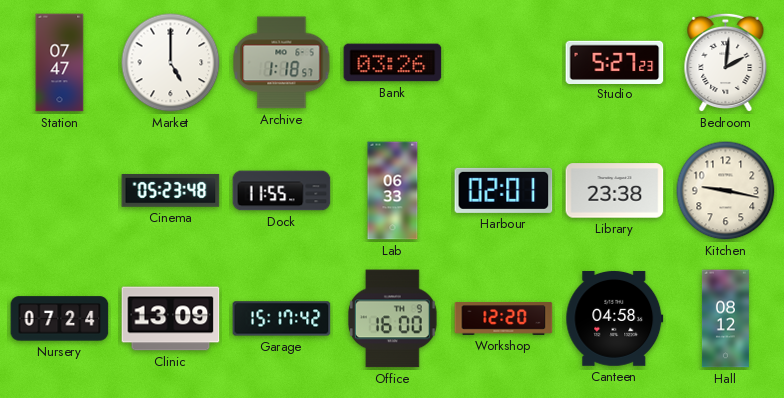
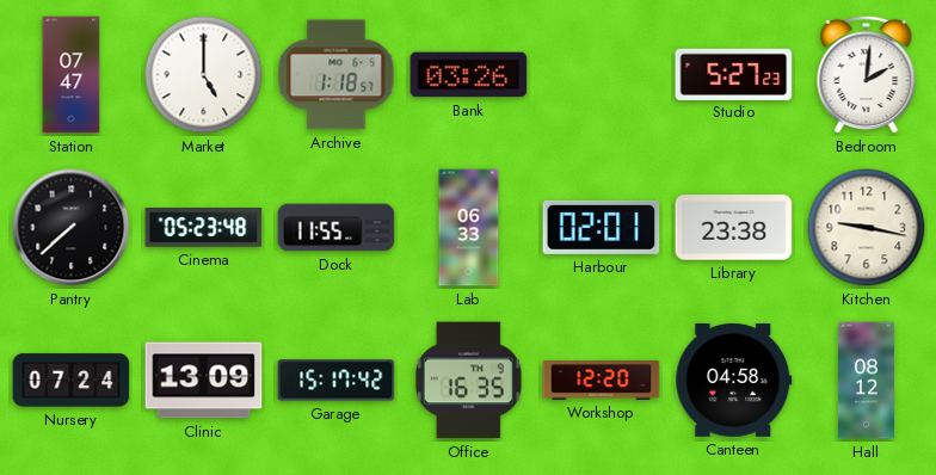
Pantry: none -> 7:38 (72, 228)
Office: 16:00 -> 16:35 (468, 381)
